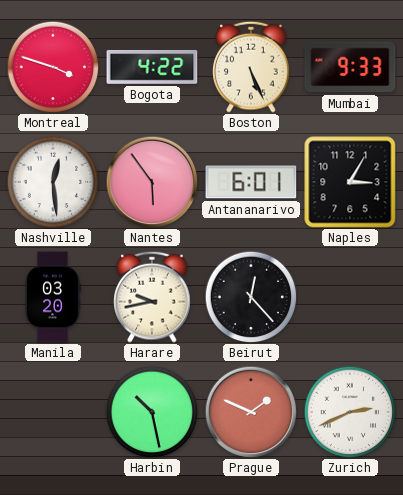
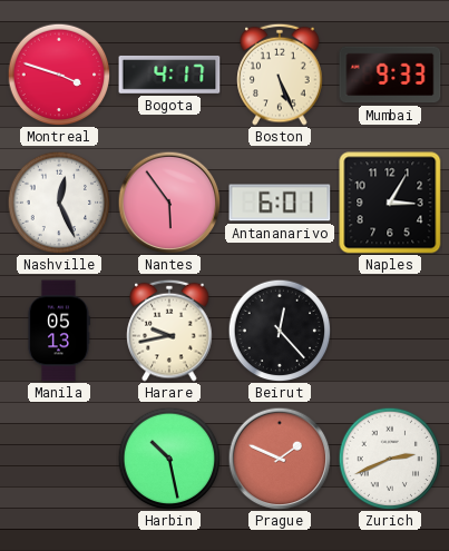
Bogota: 4:22 -> 4:17 (169, 75)
Nashville: 12:29 -> 12:26 (59, 203)
Manila: 03:20 -> 05:13 (59, 331)
